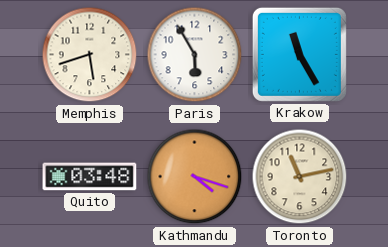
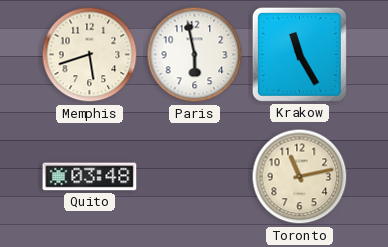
Paris: 5:55 -> 5:58 (195, 55)
Kathmandu: 4:18 -> none (195, 177)
